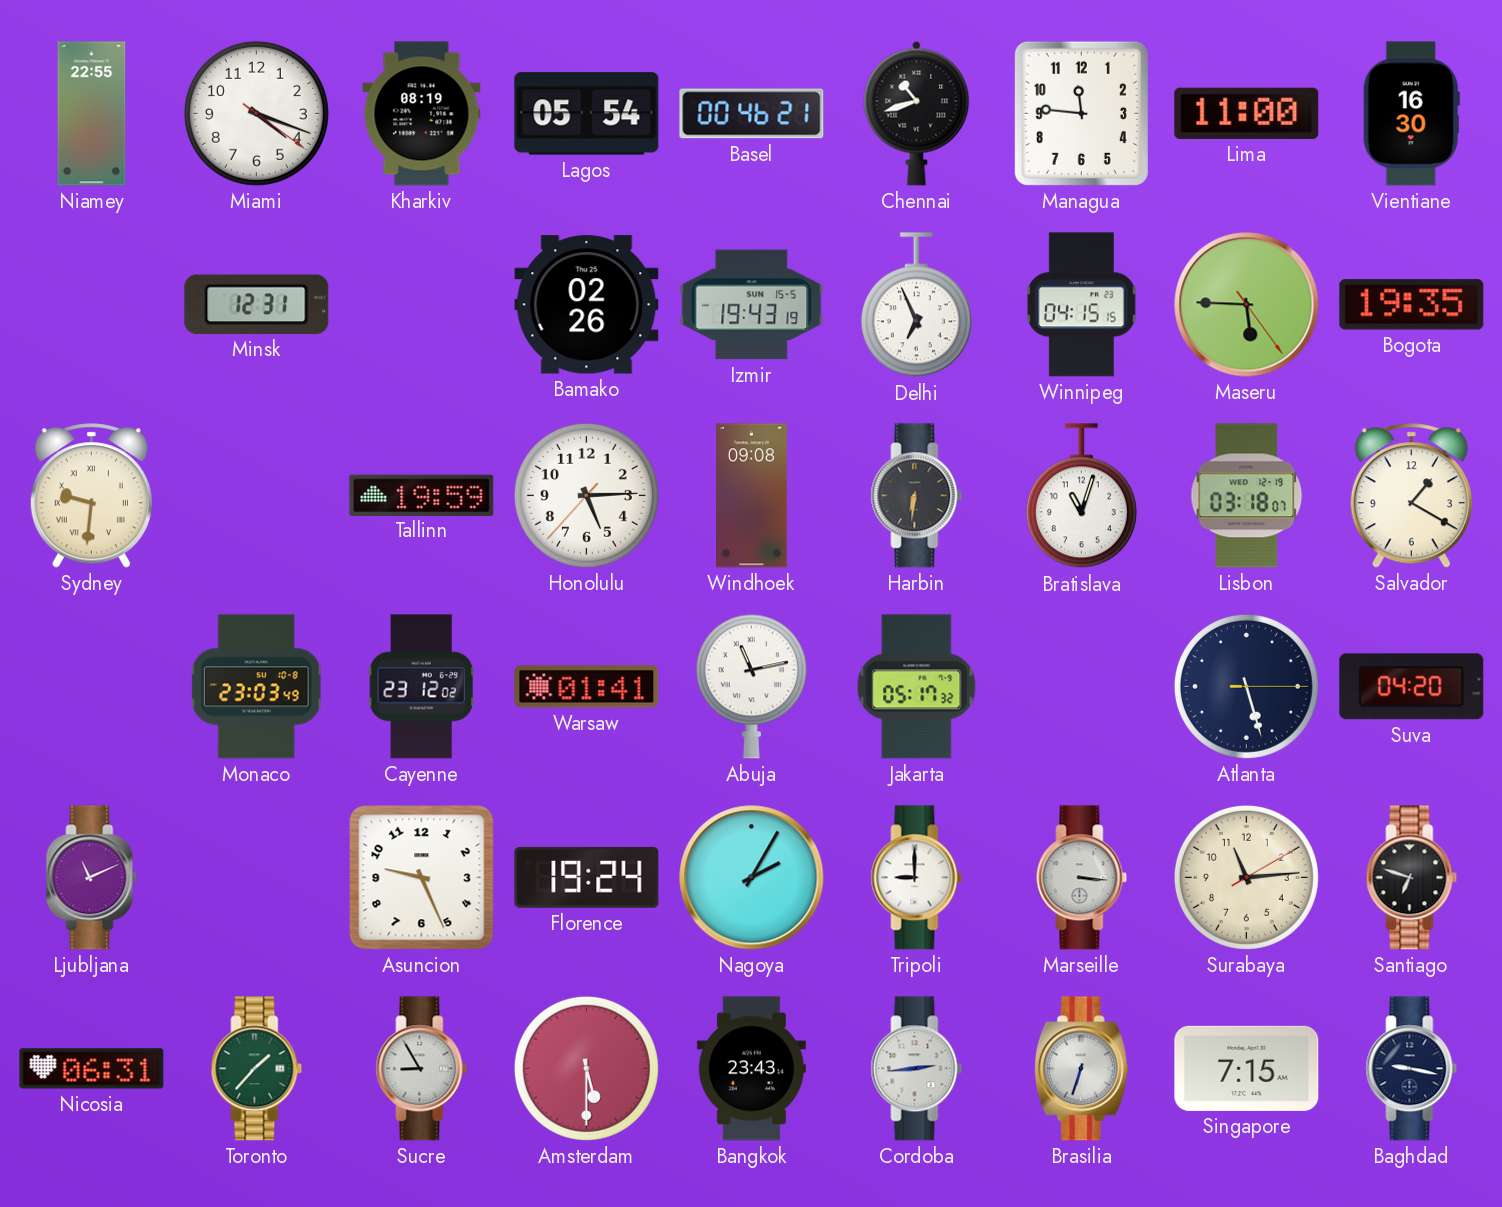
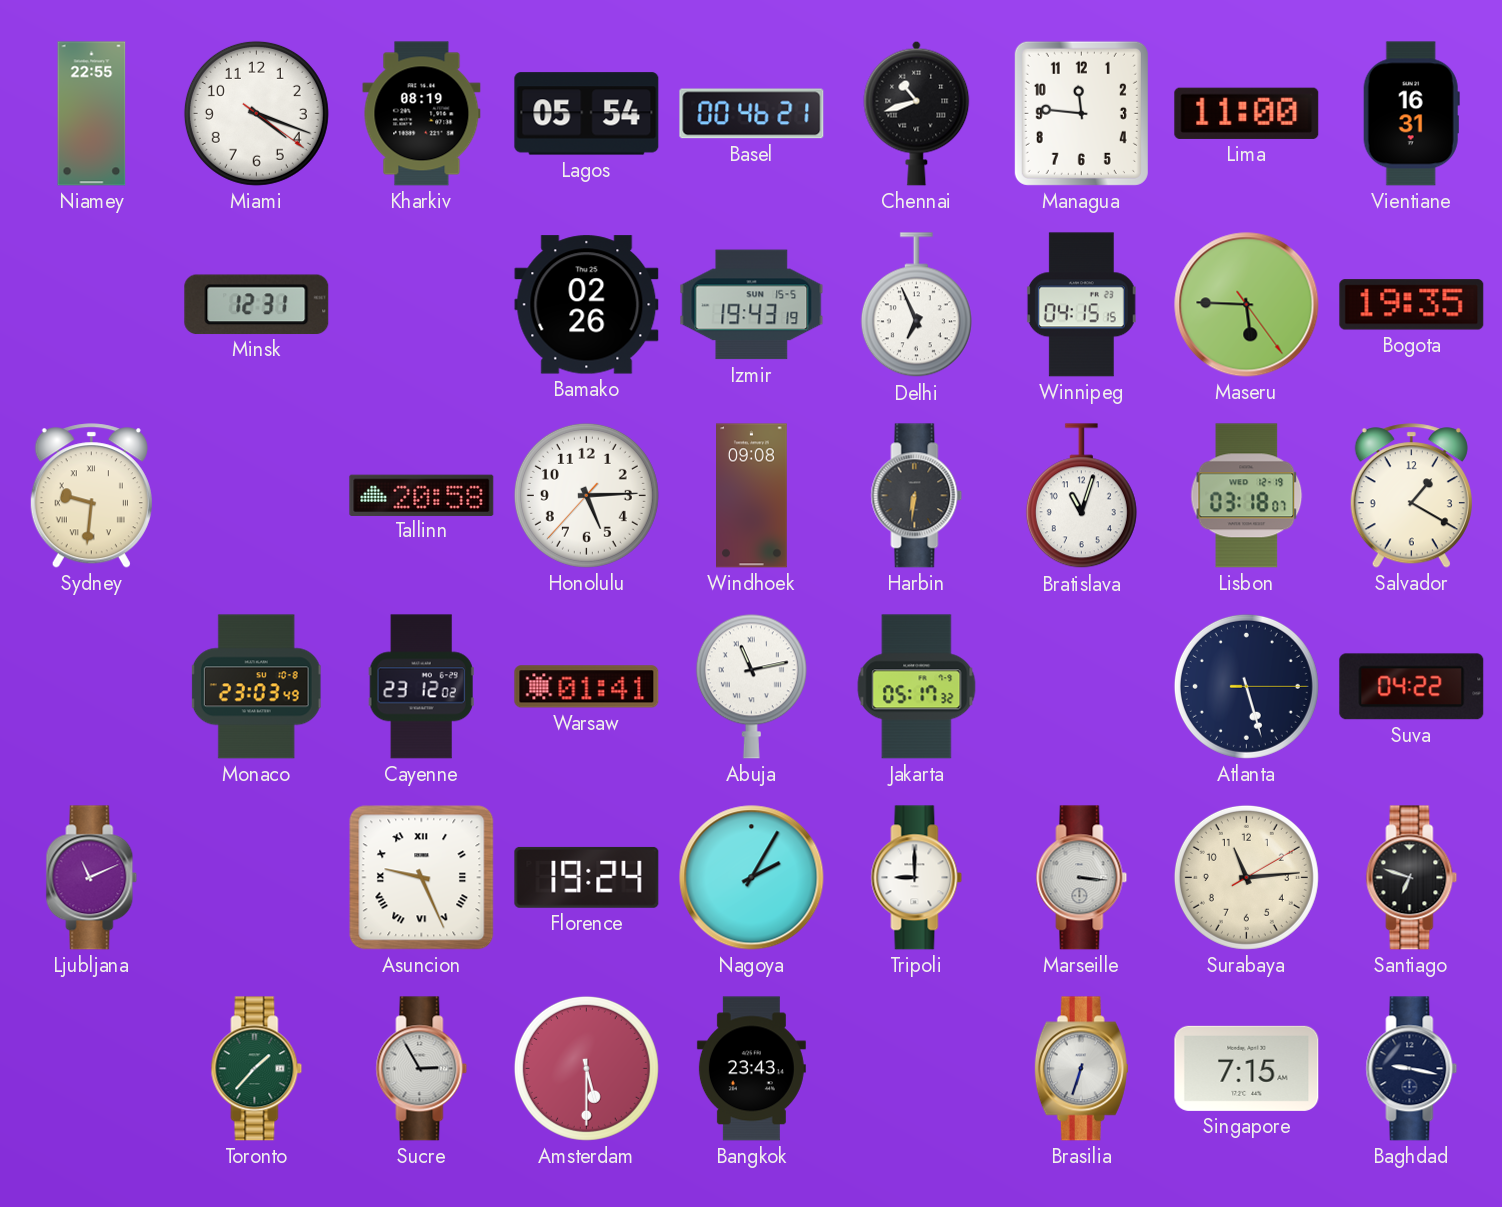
Vientiane: 16:30 -> 16:31 (1411, 114)
Tallinn: 19:59 -> 20:58 (422, 495)
Suva: 04:20 -> 04:22 (1412, 687)
Asuncion numerals: Arabic -> Roman (422, 878)
Nicosia: 06:31 -> none (92, 1069)
Sucre: 8:55 -> 2:55 (422, 1069)
Cordoba: 2:44 -> none (917, 1069)
